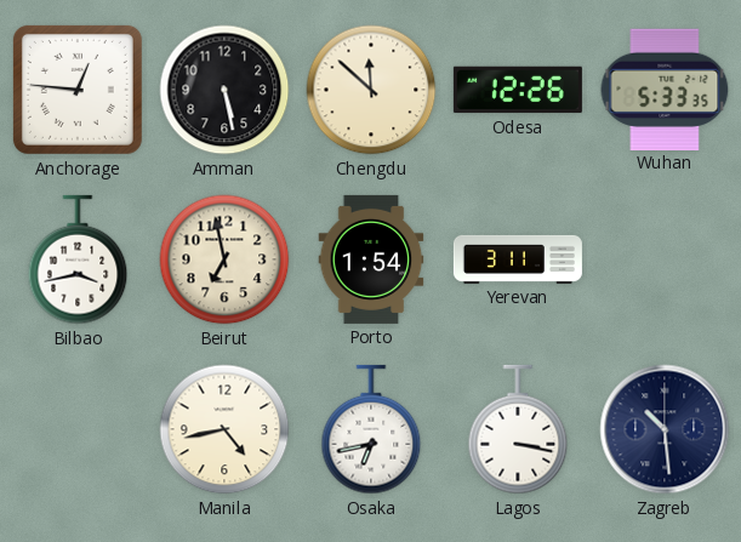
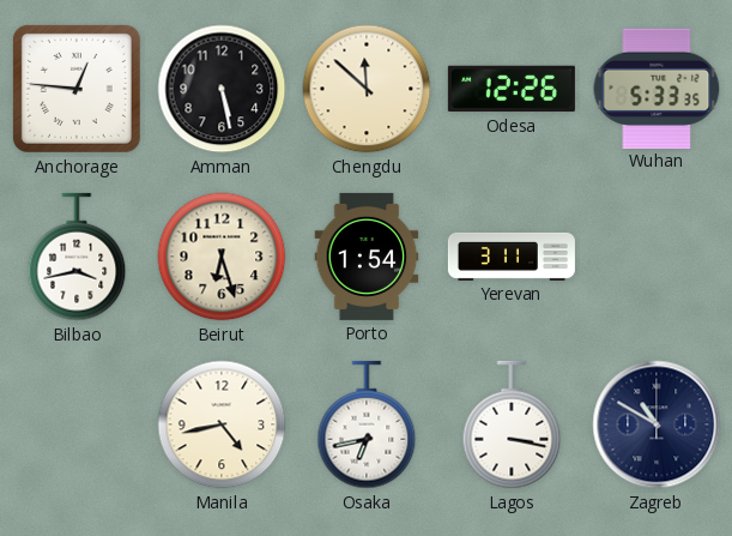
Beirut: 6:58 -> 6:27 (222, 257)
Zagreb: 10:29 -> 10:50 (657, 424)
